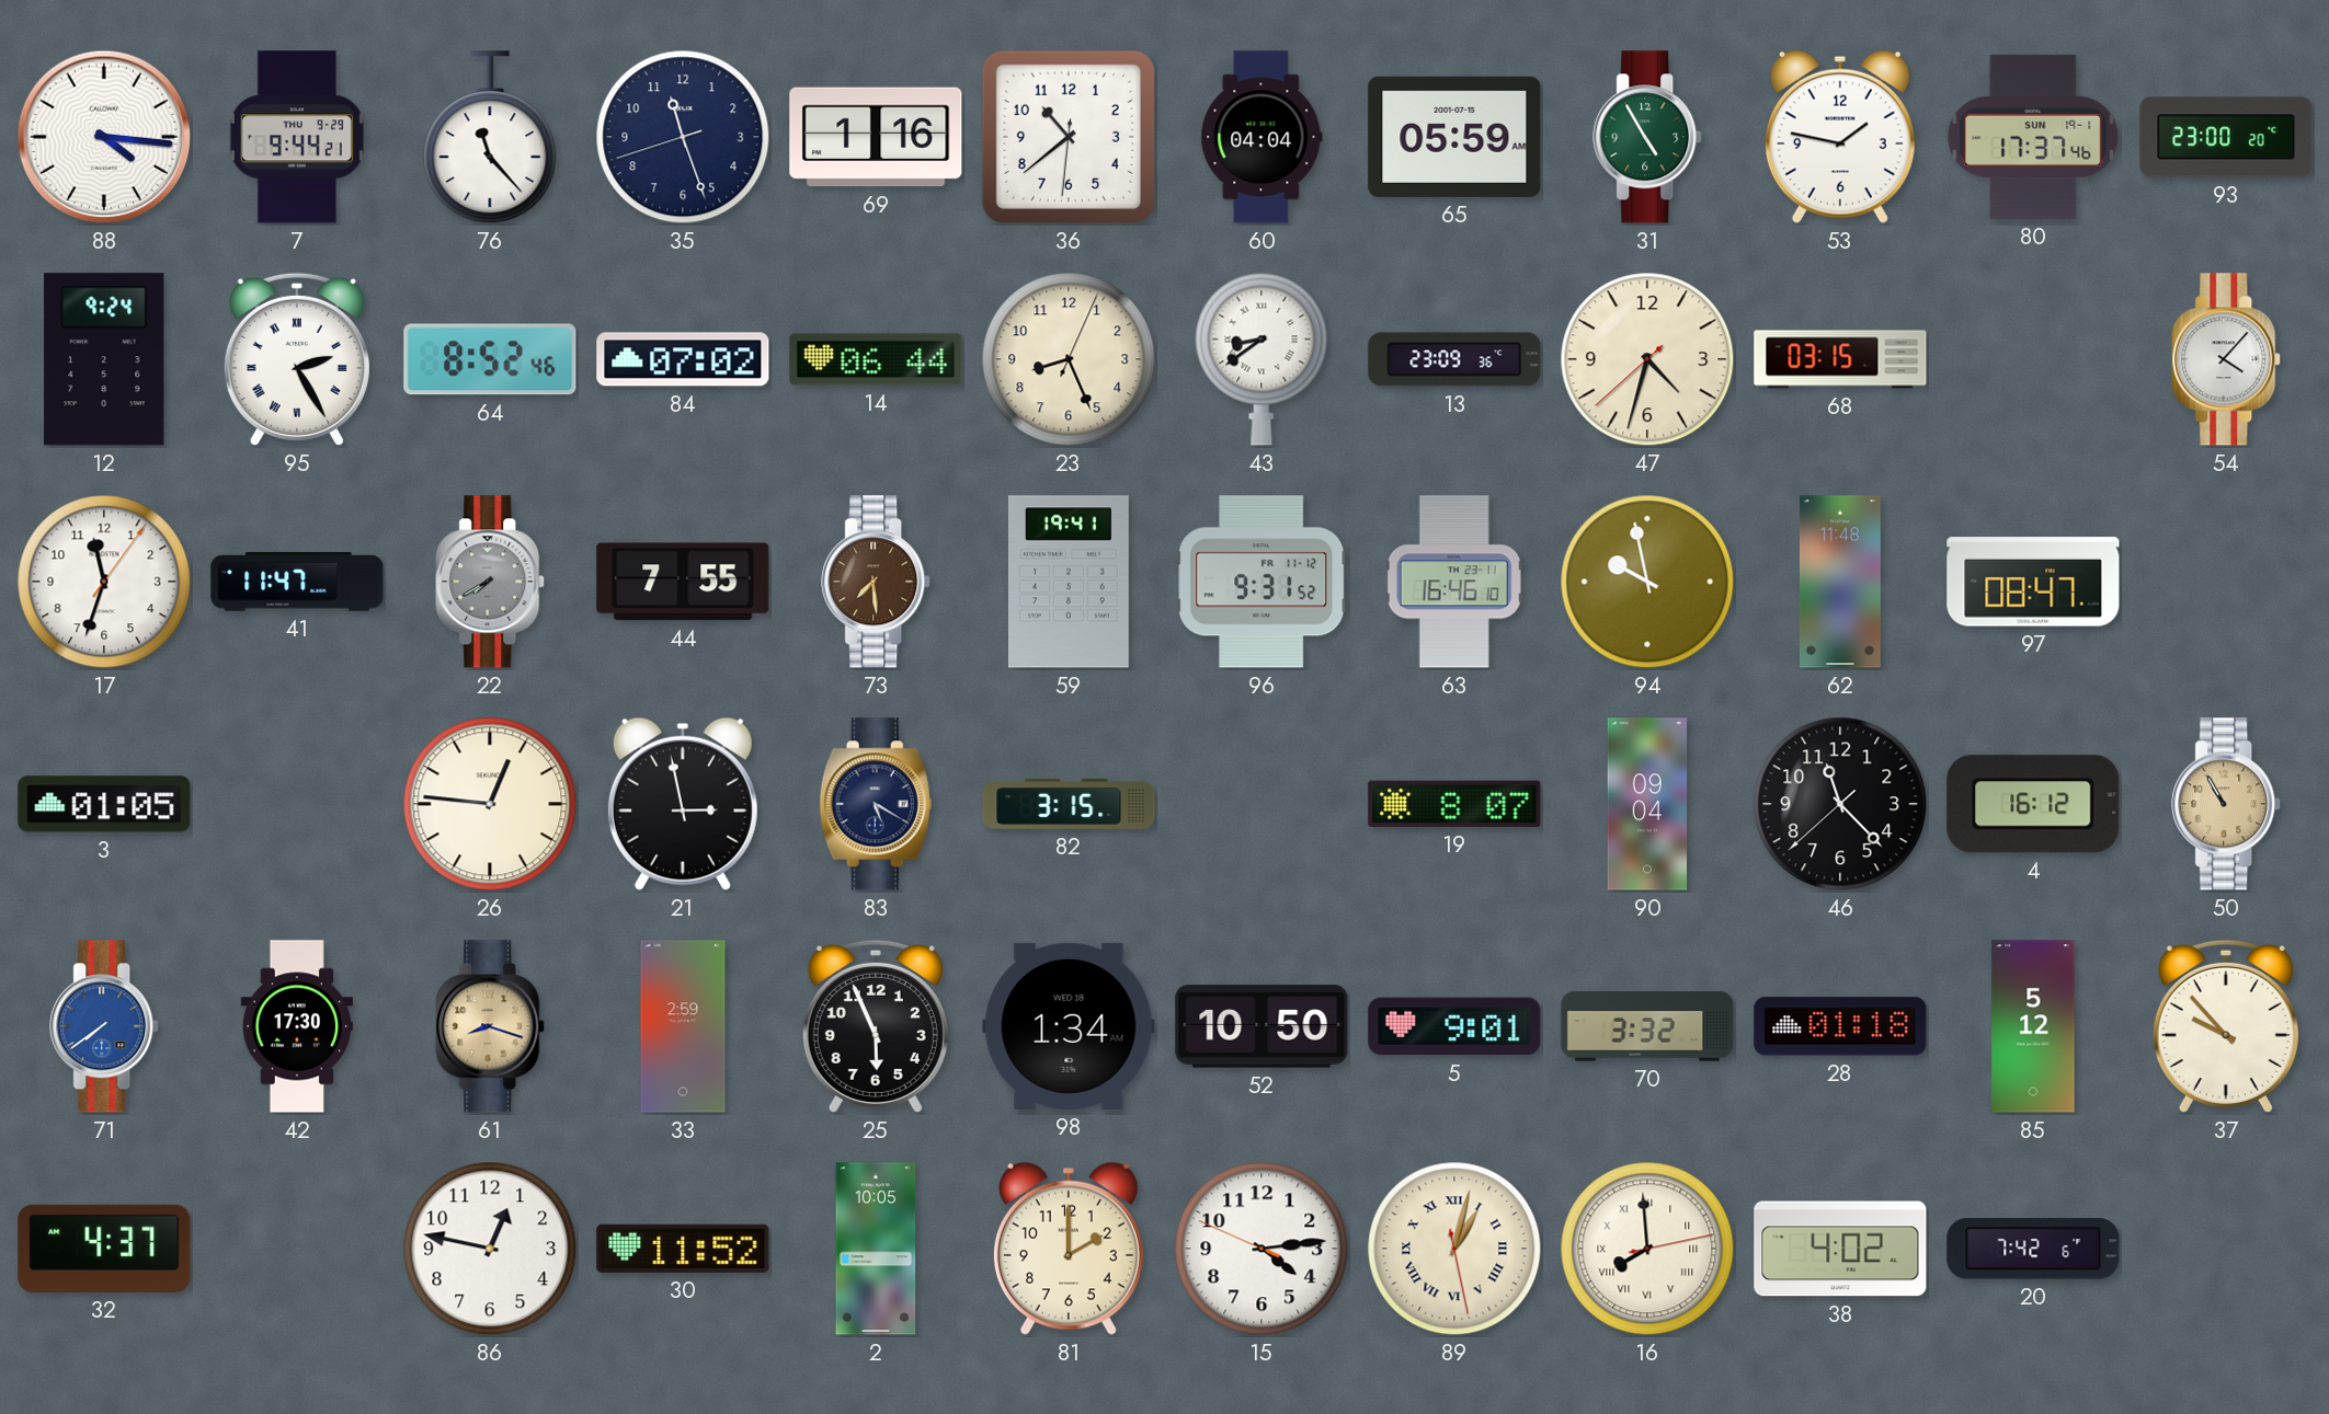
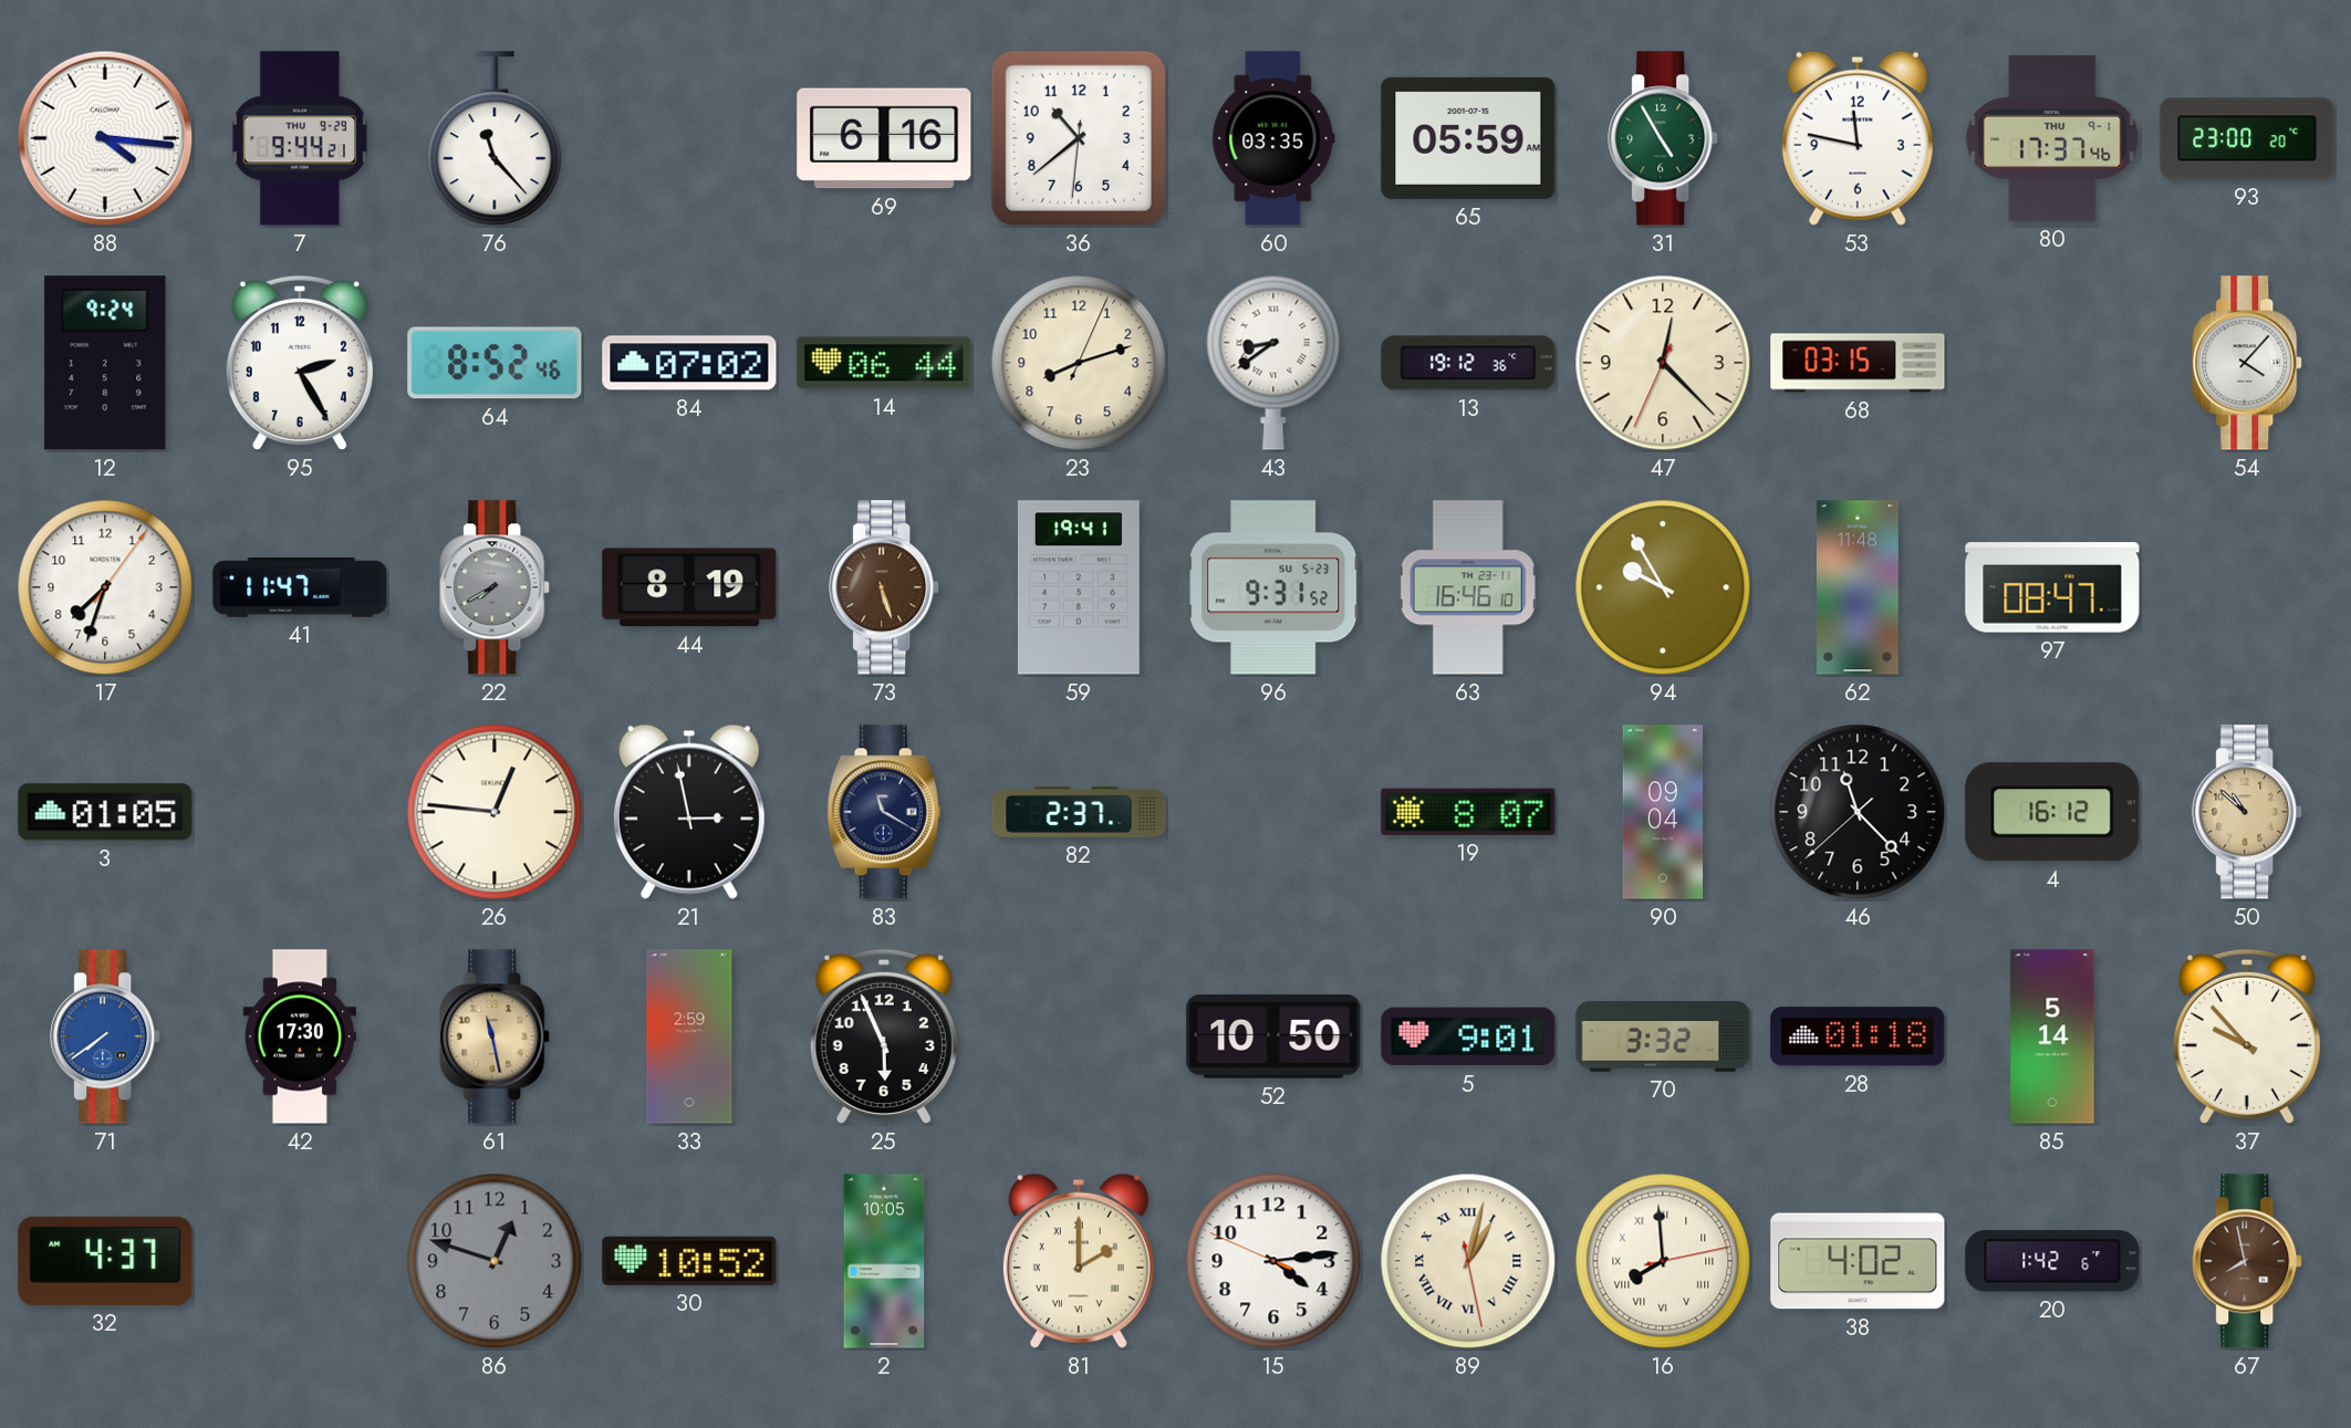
35: 11:26 -> none (683, 137)
69: 1:16 -> 6:16 (884, 138)
60: 04:04 -> 03:35 (1273, 138)
53: 1:47 -> 11:47 (1858, 138)
80 date: SUN 19-1 -> THU 9-1 (2052, 138)
95 numerals: Roman -> Arabic (300, 363)
23: 8:26 -> 8:12 (1079, 363)
13: 23:09 -> 19:12 (1468, 363)
47: 4:32 -> 12:22 (1663, 363)
17: 11:33 -> 7:33 (105, 587)
44: 7:55 -> 8:19 (689, 587)
73: 7:29 -> 5:27 (885, 587)
96 date: FR 11-12 -> SU 5-23 (1273, 587)
94: 9:58 -> 9:55 (1663, 587)
83: 5:20 -> 11:20 (884, 812)
82: 3:15 -> 2:37 (1079, 812)
50: 10:55 -> 10:52 (2248, 812)
61: 8:18 -> 11:28 (496, 1036)
98: 1:34 -> none (1069, 1026)
85: 5:12 -> 5:14 (2052, 1036)
86: 12:47 -> 12:48 (495, 1261)
86 dial: white -> grey (495, 1261)
30: 11:52 -> 10:52 (689, 1261)
81 numerals: Arabic -> Roman (1079, 1261)
20: 7:42 -> 1:42 (2052, 1261)
67: none -> 7:58 (2248, 1261)
